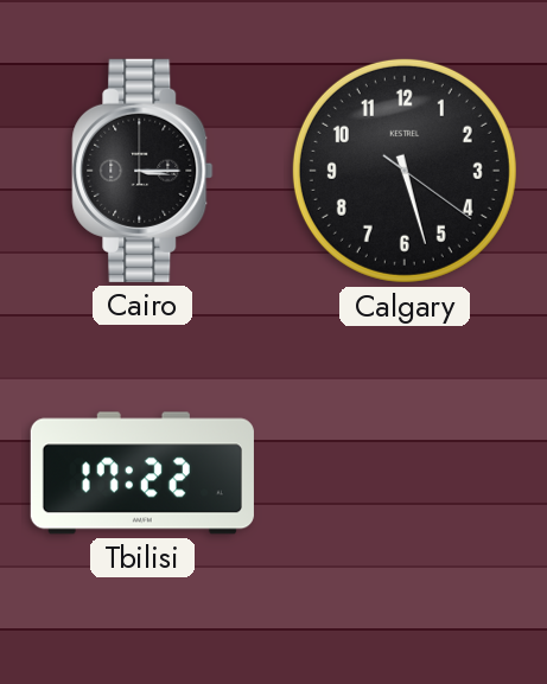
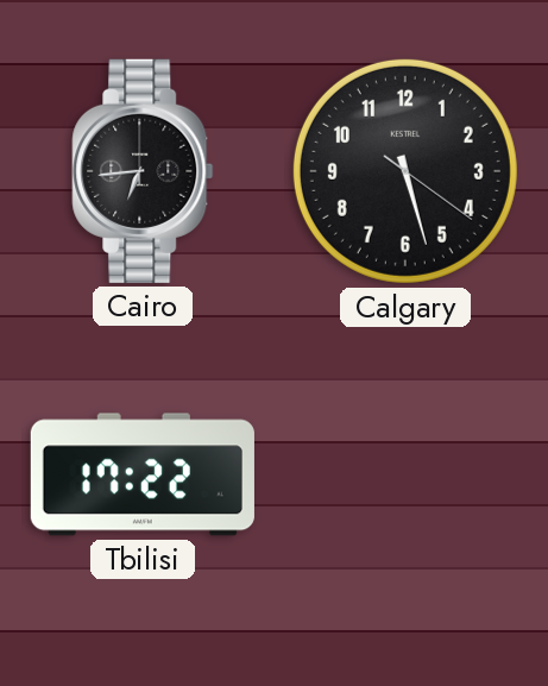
Cairo: 3:15 -> 6:44 (143, 171)
